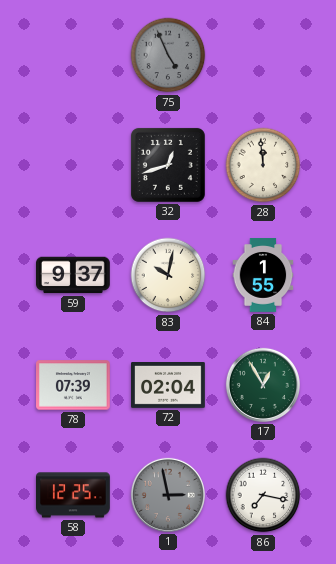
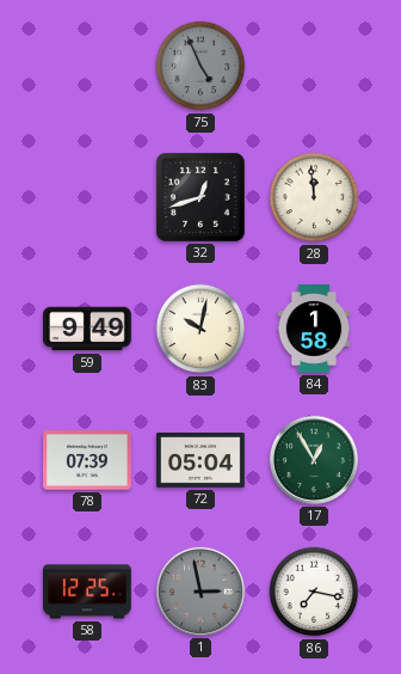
59: 9:37 -> 9:49 (88, 329)
84: 1:55 -> 1:58 (314, 329)
72: 02:04 -> 05:04 (202, 461)
